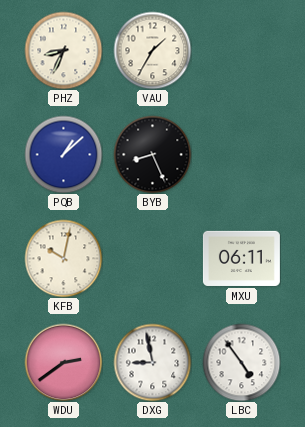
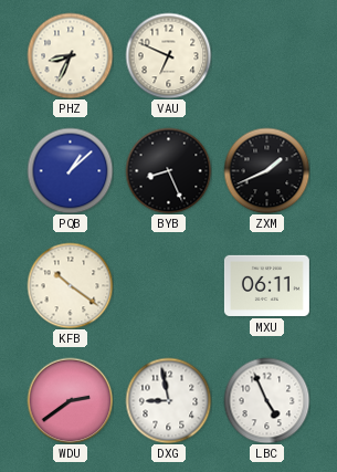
VAU: 1:35 -> 6:49 (168, 55)
ZXM: none -> 1:41 (266, 170)
KFB: 10:02 -> 10:21 (70, 285)
LBC: 4:54 -> 4:56 (266, 400)
